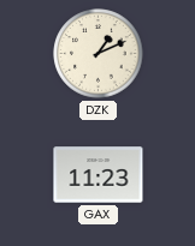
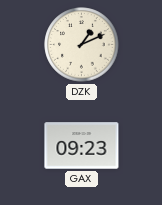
GAX: 11:23 -> 09:23 (82, 146)
